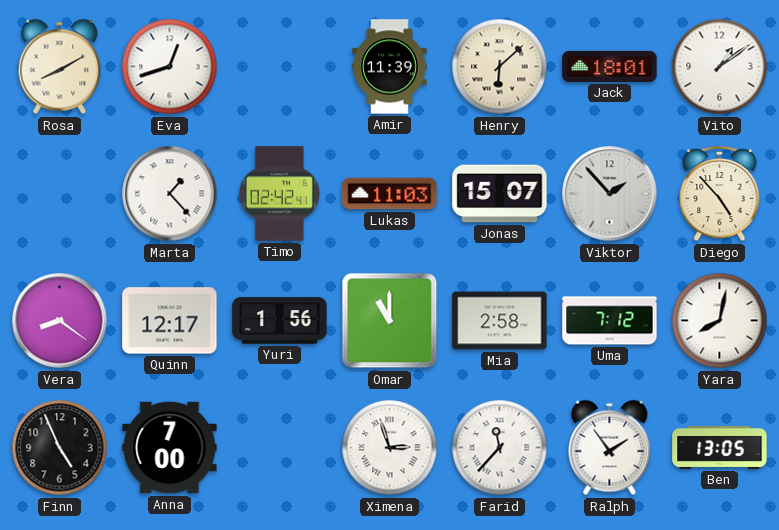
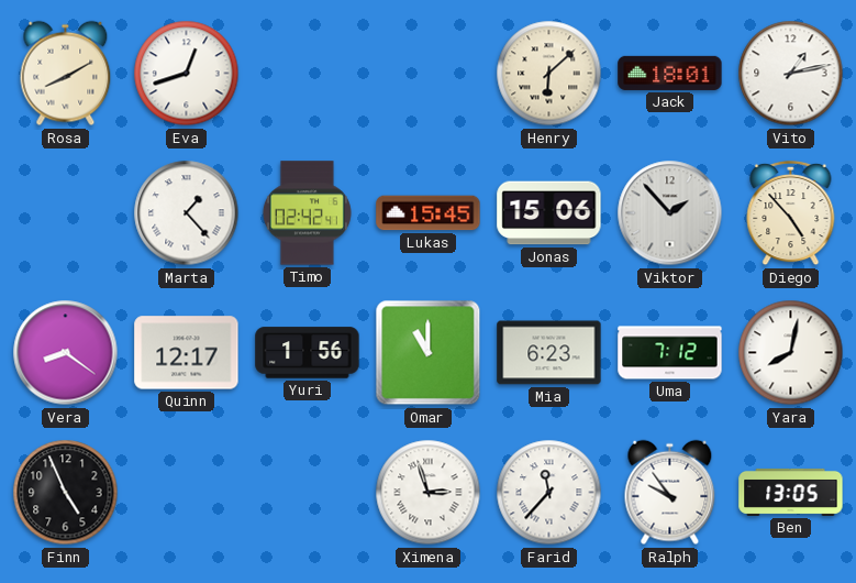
Amir: 11:39 -> none (390, 67)
Vito: 1:09 -> 1:13 (791, 74)
Lukas: 11:03 -> 15:45 (429, 213)
Jonas: 15:07 -> 15:06 (549, 213)
Mia: 2:58 -> 6:23 (549, 353)
Anna: 7:00 -> none (170, 448)
Ralph: 1:54 -> 9:54 (670, 493)
